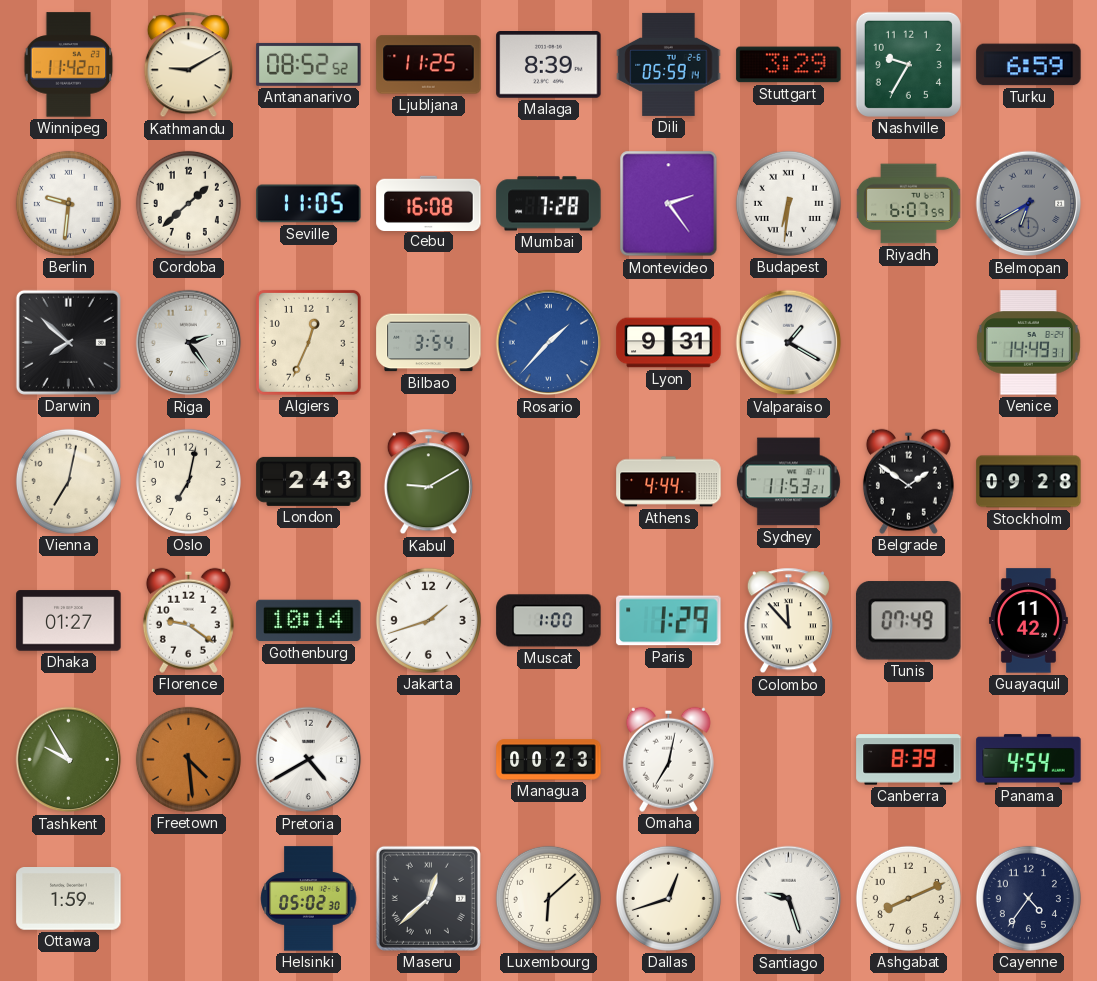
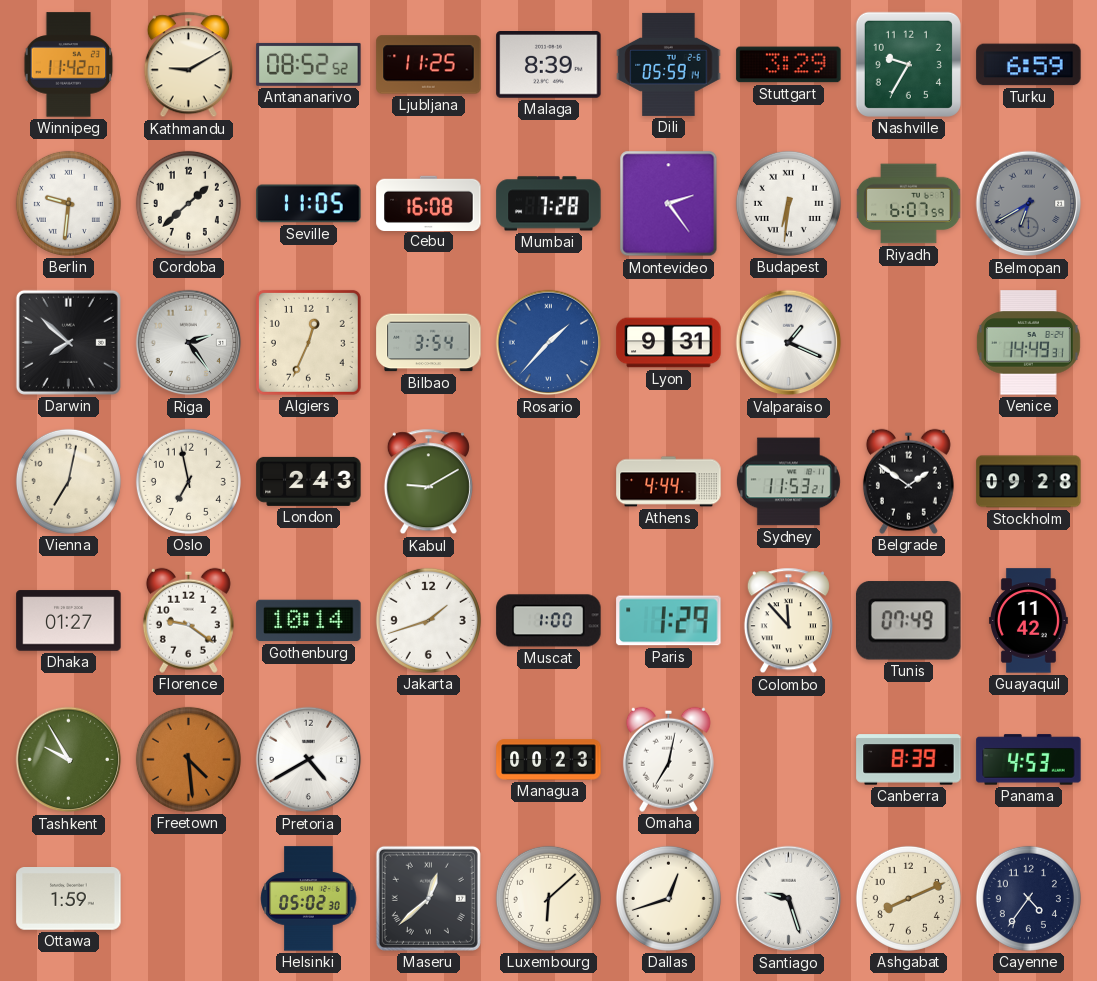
Valparaiso: 1:20 -> 1:19 (789, 343)
Oslo: 7:02 -> 6:58 (188, 481)
Panama: 4:54 -> 4:53 (1029, 760)
